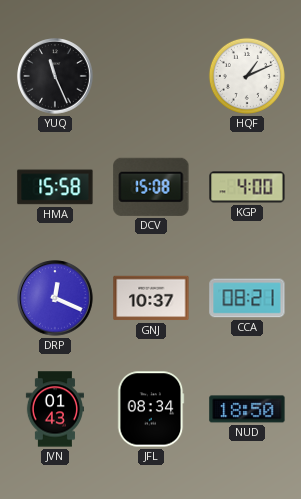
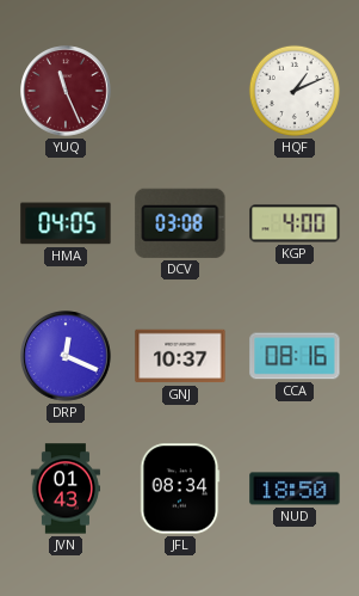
YUQ dial: black -> burgundy (66, 91)
HMA: 15:58 -> 04:05 (66, 223)
DCV: 15:08 -> 03:08 (180, 223)
CCA: 08:21 -> 08:16 (295, 356)
